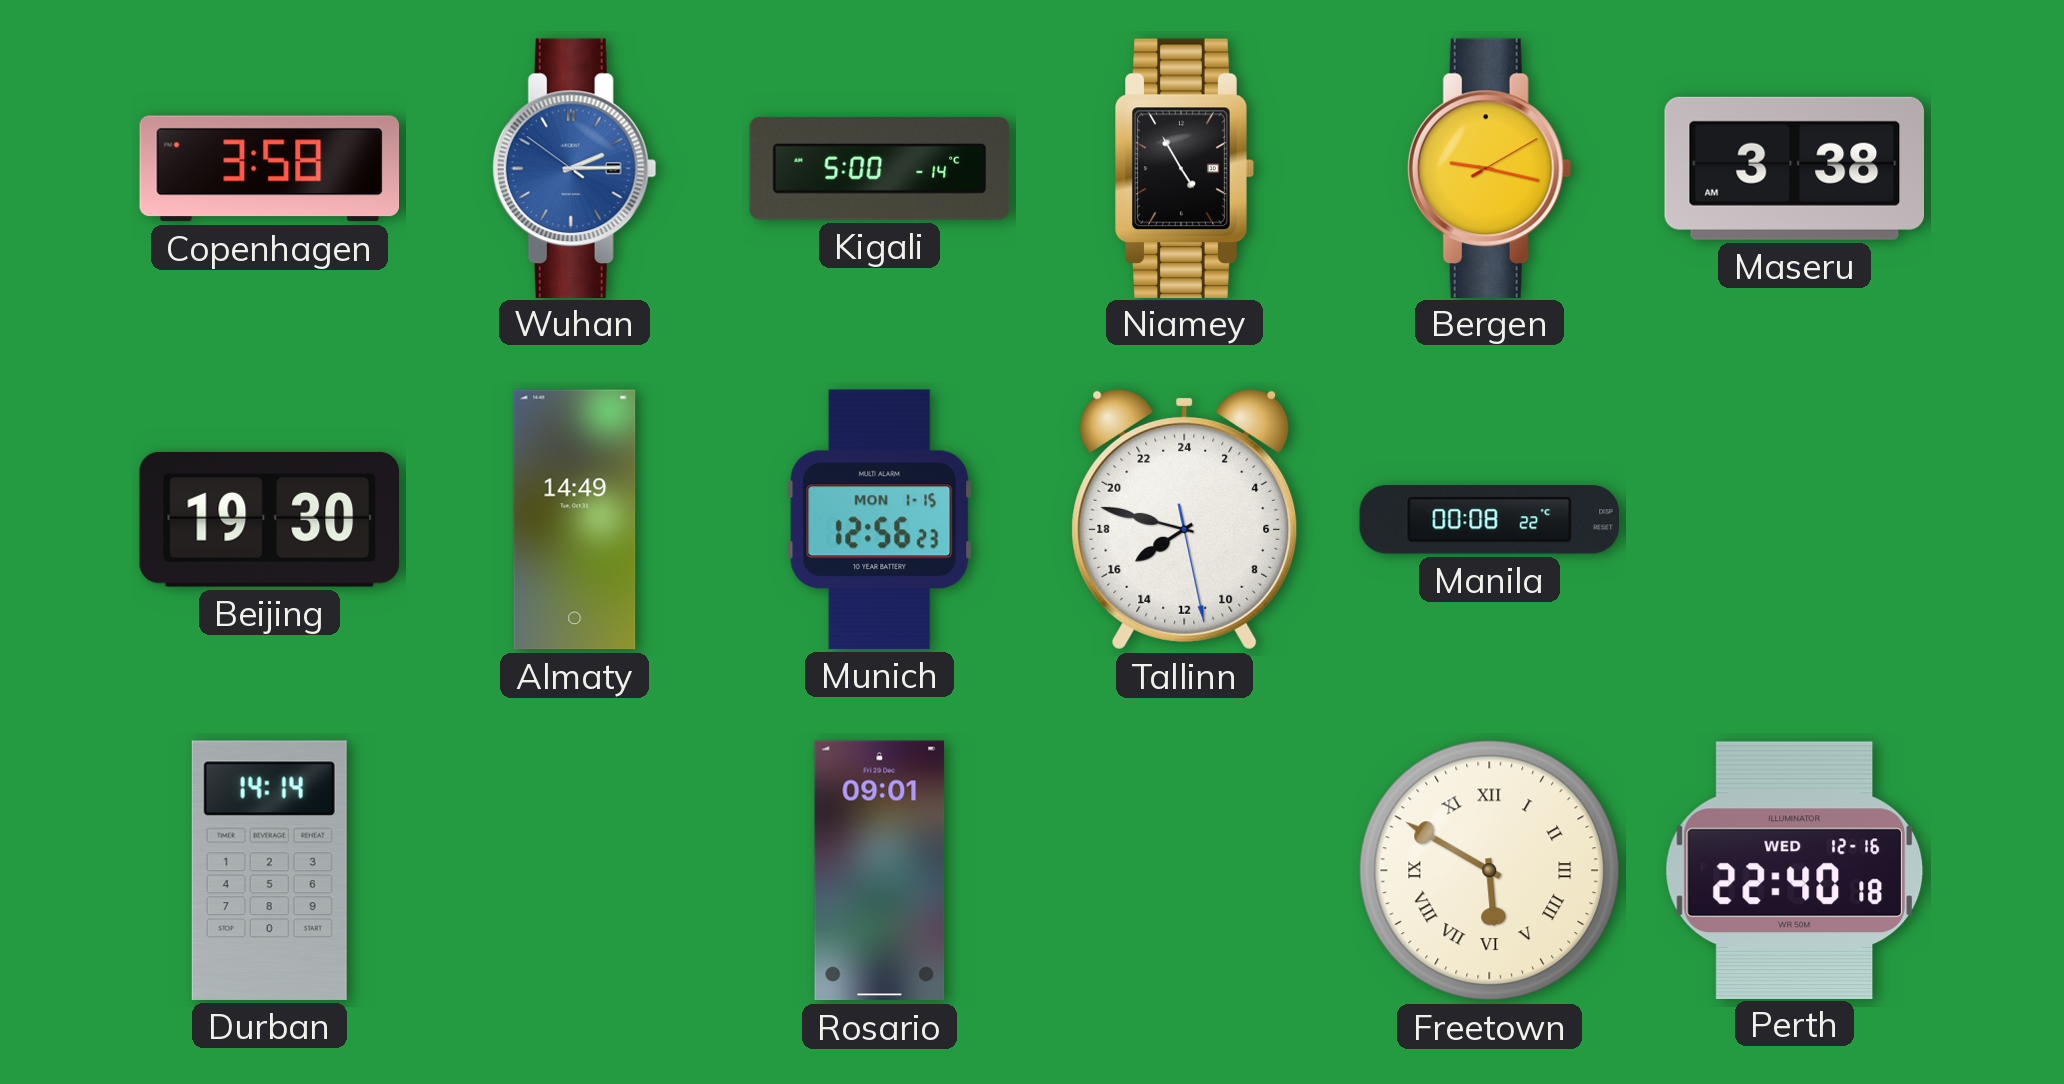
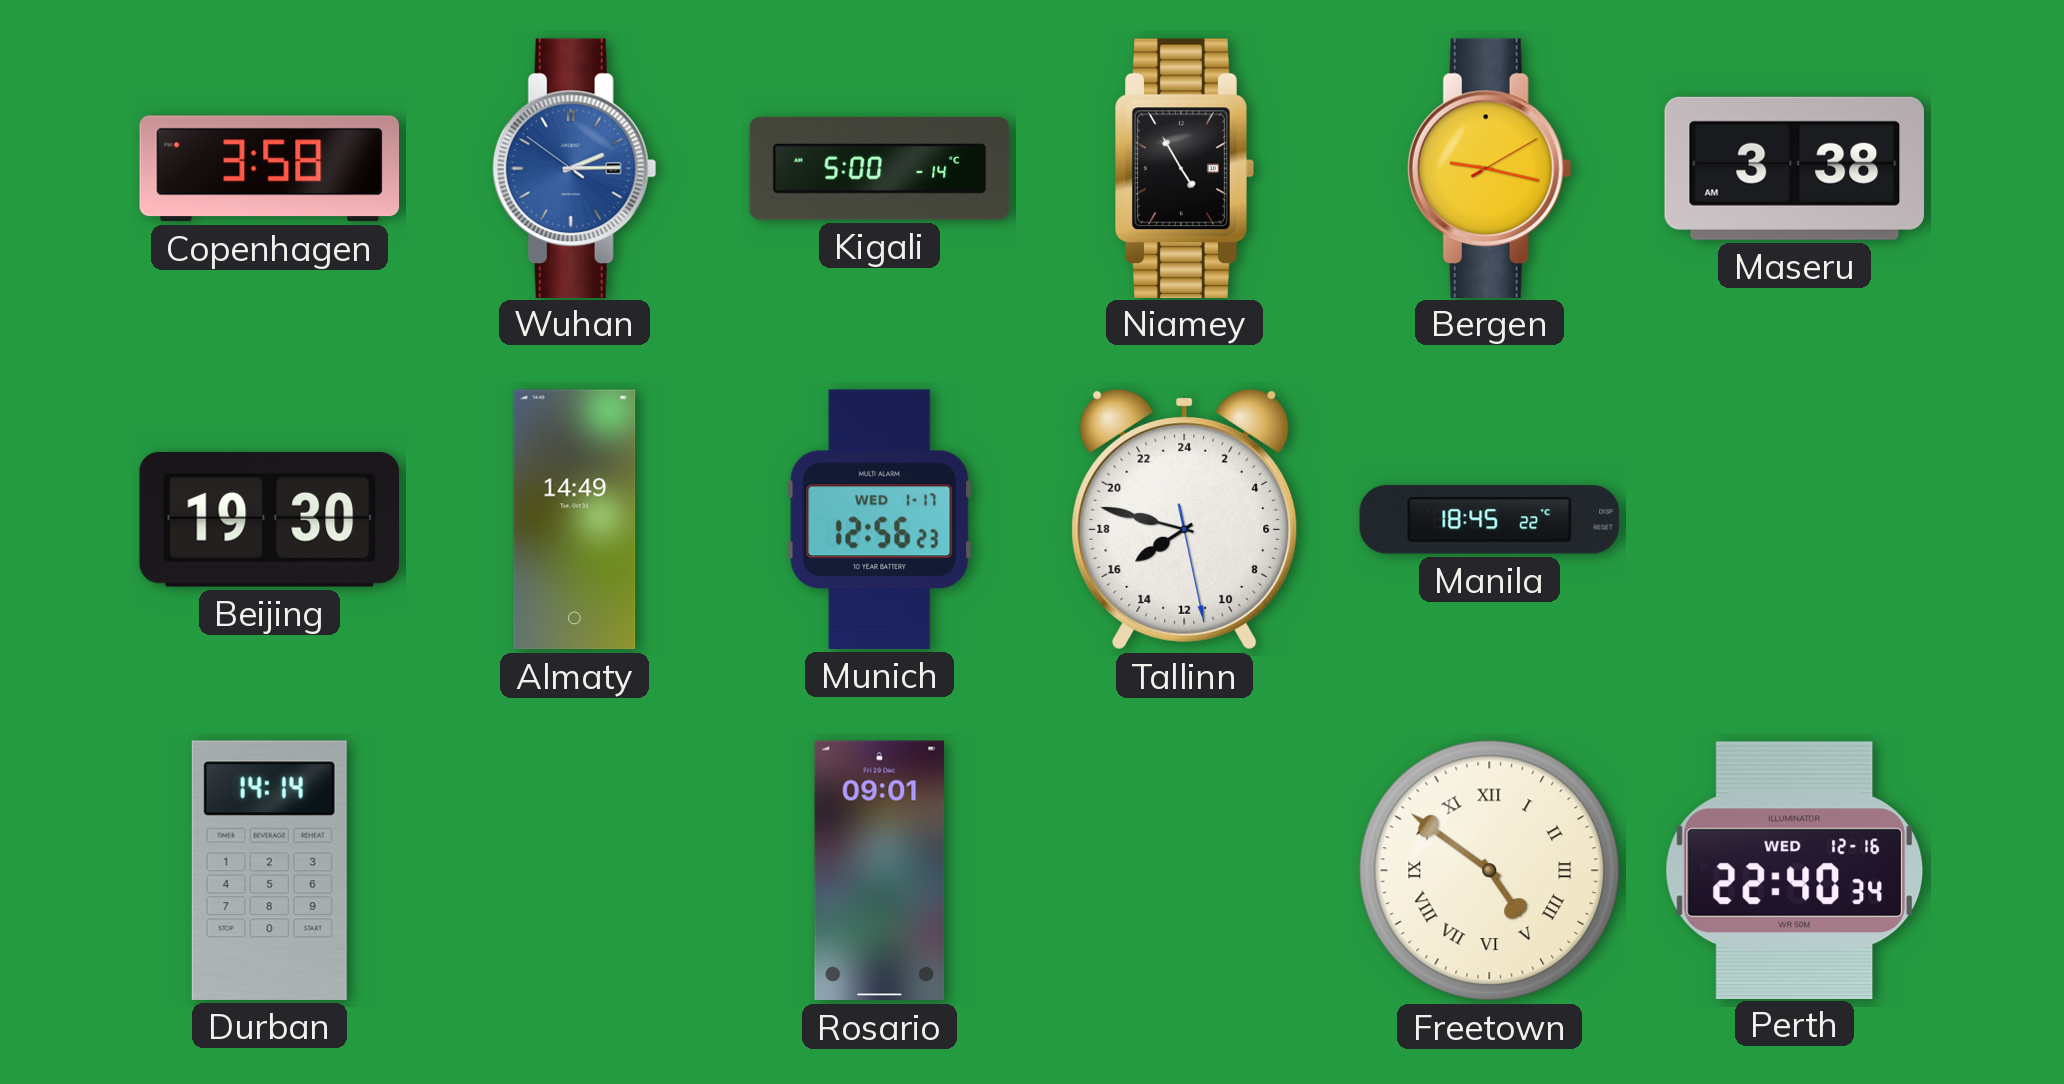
Munich date: MON 1-15 -> WED 1-17 (880, 519)
Manila: 00:08 -> 18:45 (1490, 520)
Freetown: 5:50 -> 4:51 (1490, 871)
Perth: 22:40:18 -> 22:40:34 (1795, 870)
